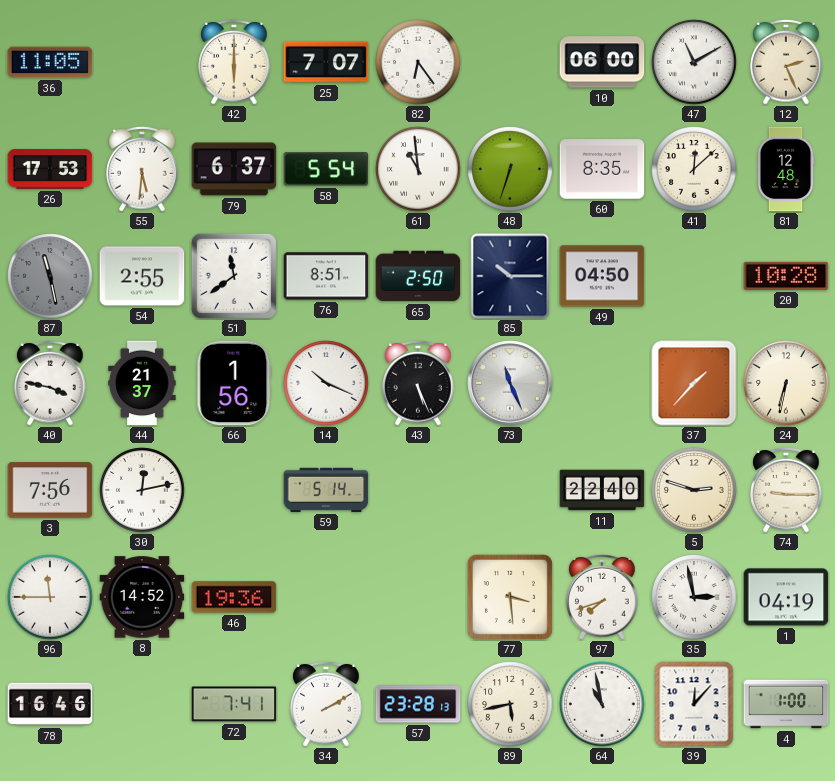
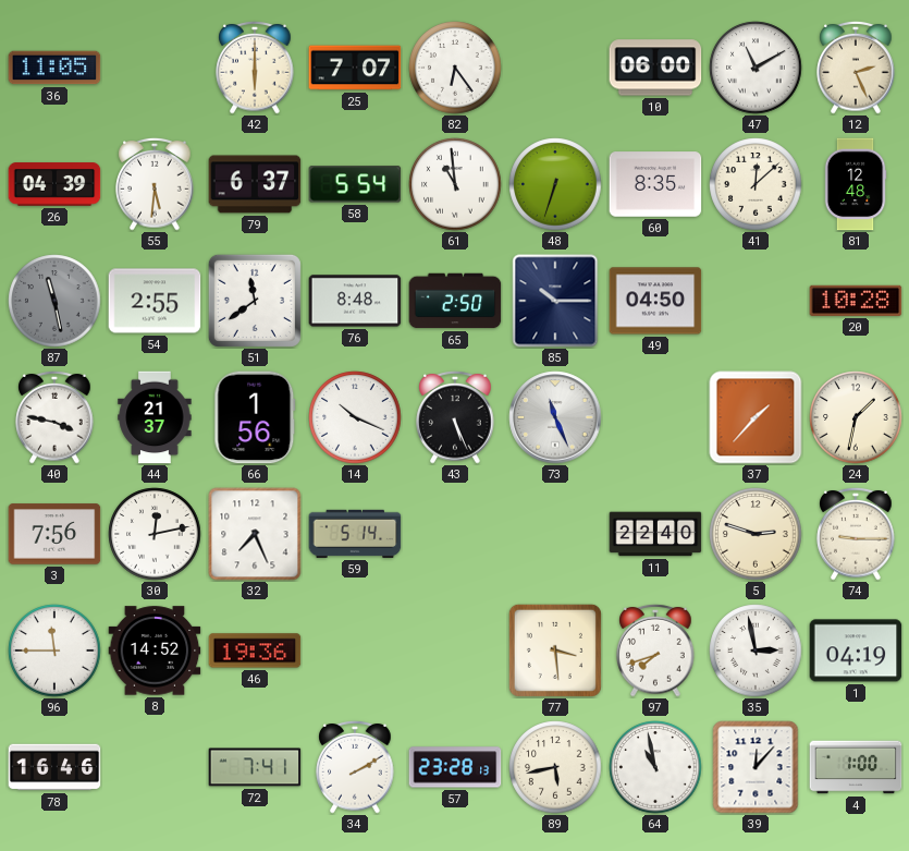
26: 17:53 -> 04:39 (54, 184)
76: 8:51 -> 8:48 (355, 301)
24: 6:32 -> 1:32 (856, 417)
32: none -> 7:26 (255, 534)
